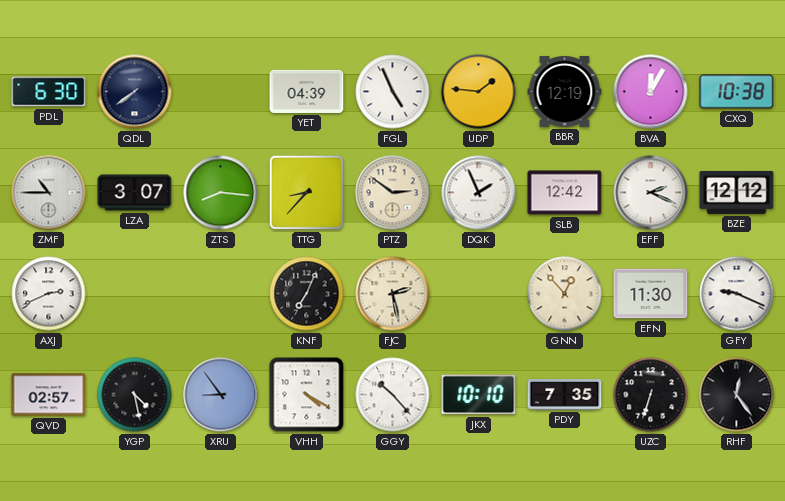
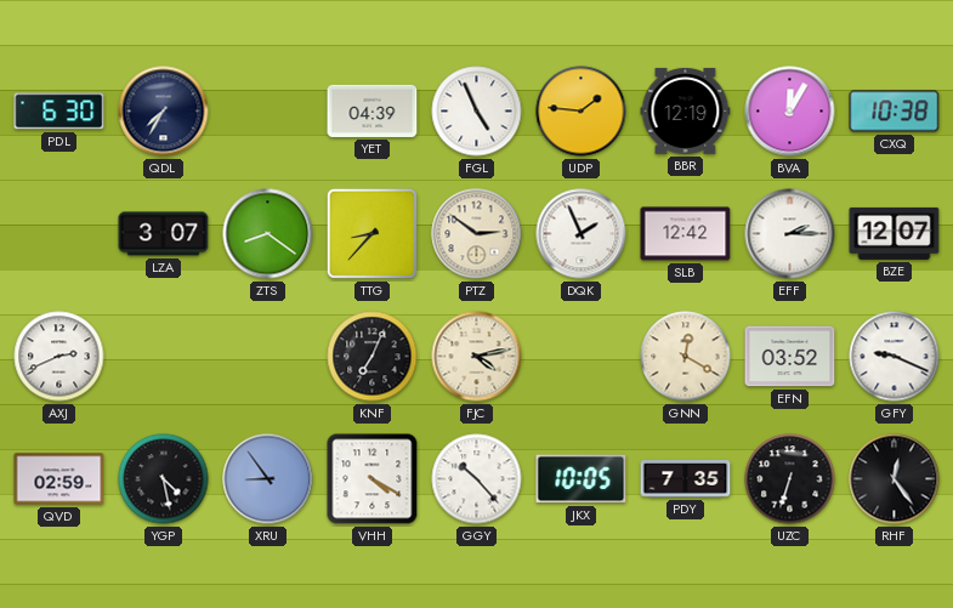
QDL: 7:39 -> 7:35 (164, 112)
ZMF: 10:45 -> none (49, 193)
ZTS: 8:16 -> 8:21 (268, 234)
EFF: 2:19 -> 2:15 (790, 234)
BZE: 12:12 -> 12:07 (895, 233)
FJC: 2:28 -> 4:13 (477, 357)
GNN: 12:53 -> 12:20 (686, 357)
EFN: 11:30 -> 03:52 (790, 357)
QVD: 02:57 -> 02:59 (59, 479)
JKX: 10:10 -> 10:05 (582, 479)
